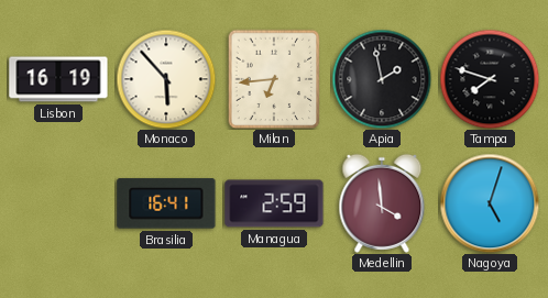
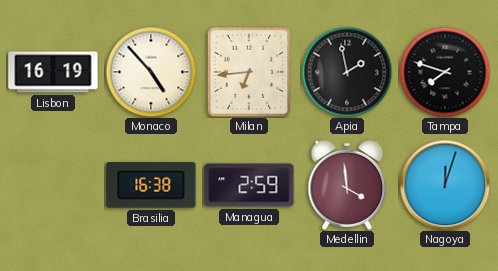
Monaco: 5:53 -> 4:53 (151, 72)
Brasilia: 16:41 -> 16:38 (151, 185)
Nagoya: 5:03 -> 12:03 (445, 185)
